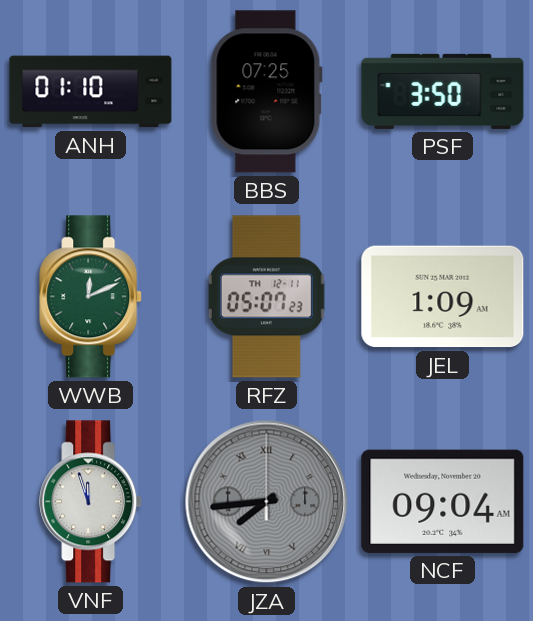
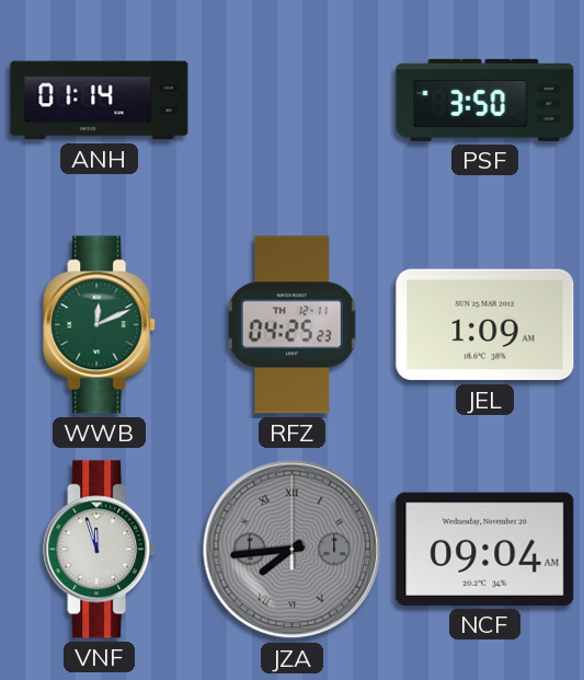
ANH: 01:10 -> 01:14 (100, 101)
BBS: 07:25 -> none (266, 92)
RFZ: 05:07 -> 04:25 (291, 325)
